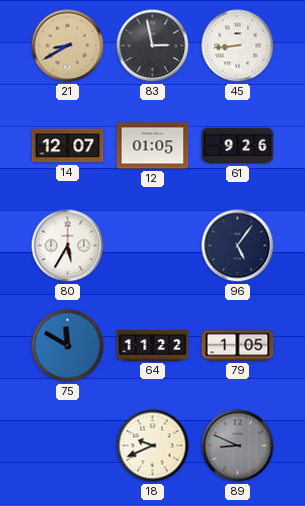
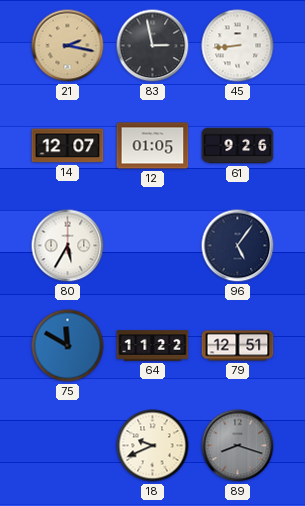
21: 8:40 -> 2:17 (68, 46)
79: 1:05 -> 12:51 (238, 346)
89: 8:49 -> 8:18 (238, 446)
